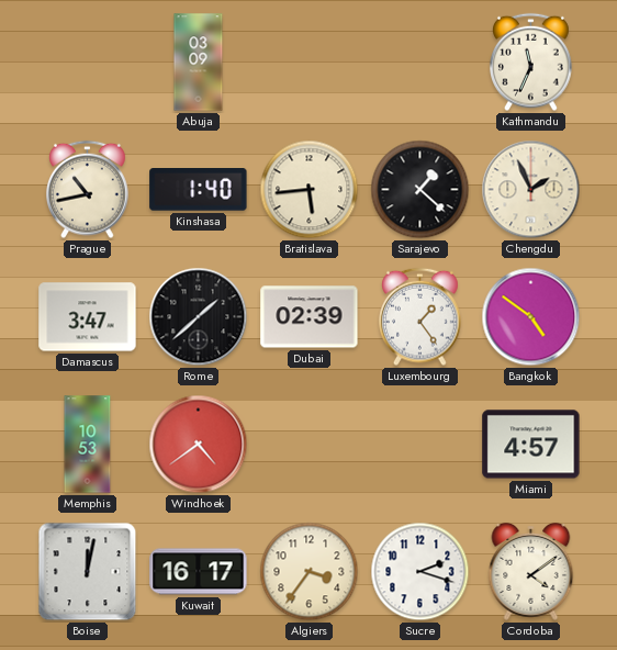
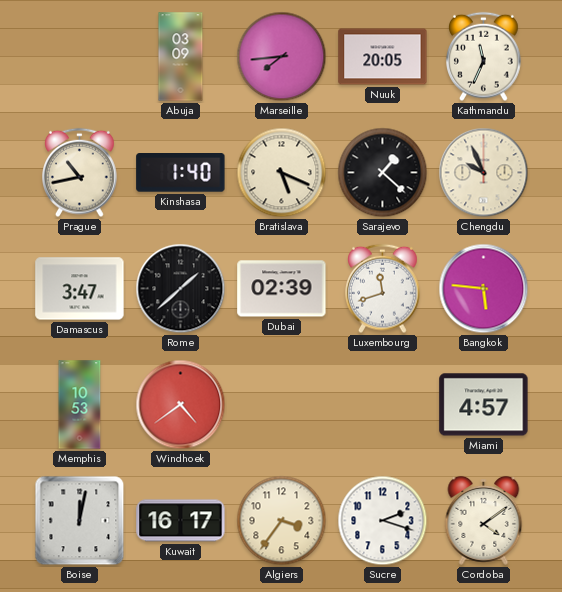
Marseille: none -> 7:44 (282, 57)
Nuuk: none -> 20:05 (383, 57)
Bratislava: 5:44 -> 5:19 (282, 173)
Chengdu: 1:56 -> 9:56 (484, 173)
Luxembourg: 1:24 -> 11:42 (383, 289)
Bangkok: 4:51 -> 5:46 (484, 289)
